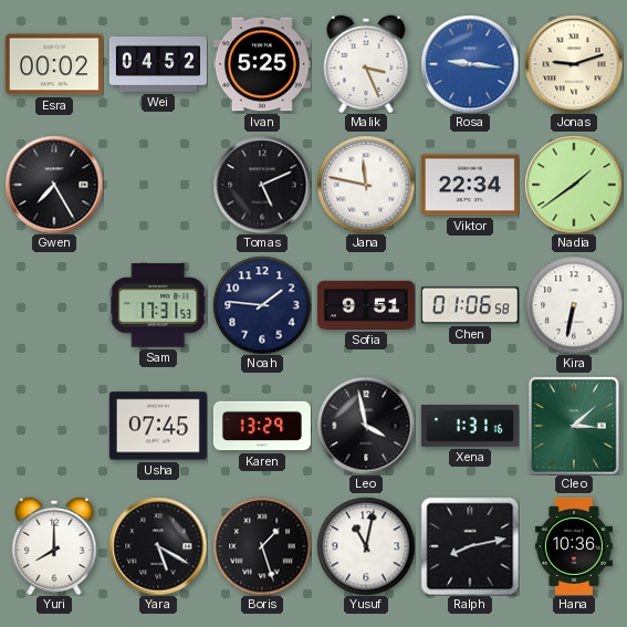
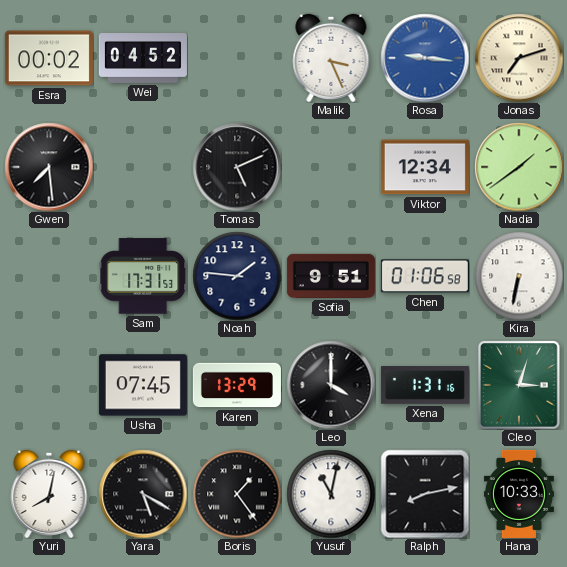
Ivan: 5:25 -> none (262, 64)
Jonas: 9:12 -> 7:12 (519, 58)
Gwen: 7:25 -> 7:29 (49, 167)
Jana: 11:47 -> none (366, 185)
Viktor: 22:34 -> 12:34 (425, 167)
Leo: 3:58 -> 4:00 (331, 385)
Cleo: 3:08 -> 3:03 (519, 385)
Yuri: 8:00 -> 8:02 (49, 493)
Boris: 1:27 -> 1:24 (237, 494)
Hana: 10:36 -> 10:33 (519, 494)
